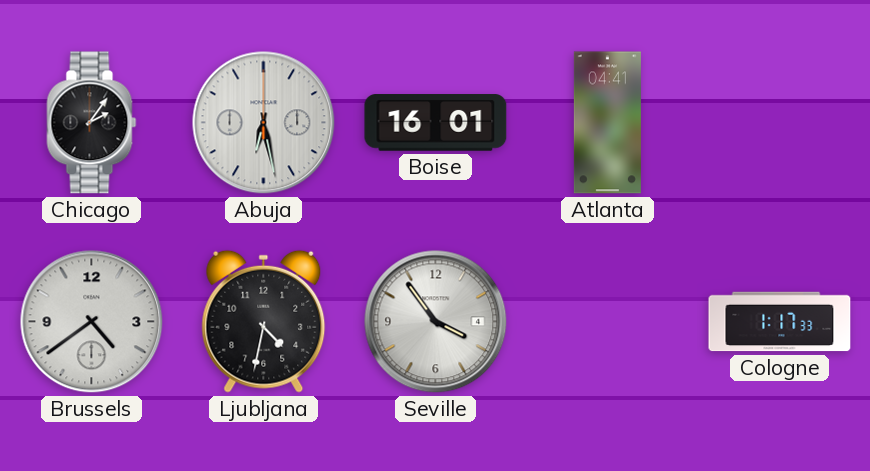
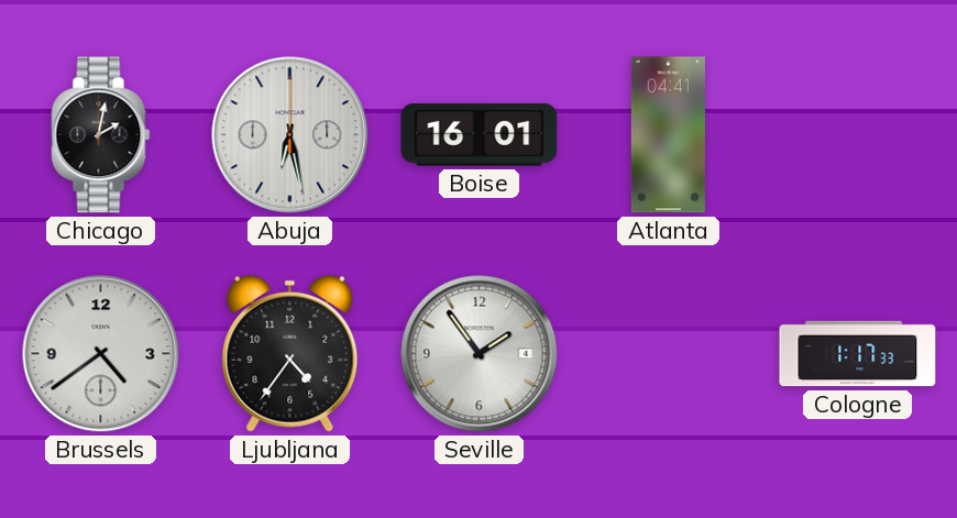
Chicago: 2:06 -> 2:02 (101, 135)
Ljubljana: 4:32 -> 4:36 (290, 353)
Seville: 3:54 -> 1:54 (480, 354)
